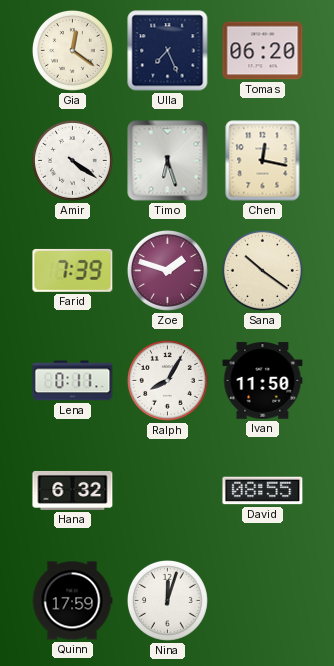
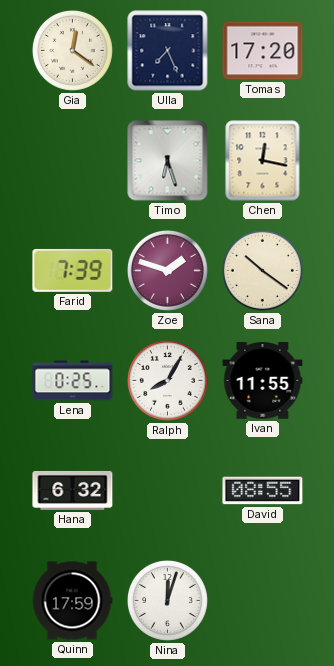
Tomas: 06:20 -> 17:20 (263, 51)
Amir: 4:21 -> none (72, 160)
Lena: 0:11 -> 0:25 (73, 381)
Ivan: 11:50 -> 11:55 (263, 381)
